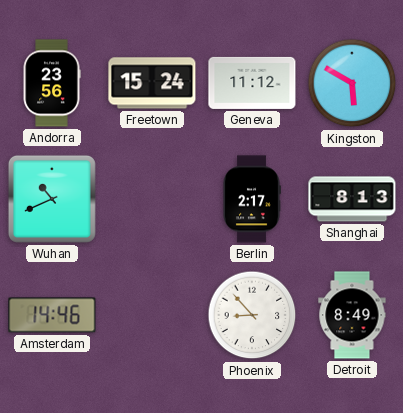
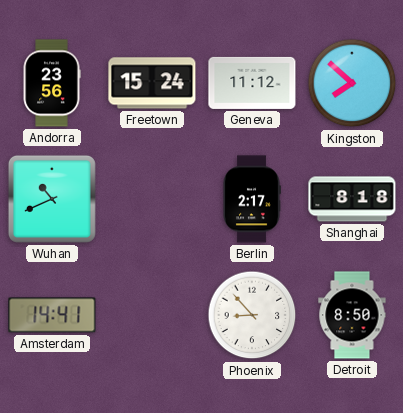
Kingston: 5:50 -> 7:52 (352, 83)
Shanghai: 8:13 -> 8:18 (352, 199)
Amsterdam: 14:46 -> 14:41 (52, 315)
Detroit: 8:49 -> 8:50 (352, 315)
